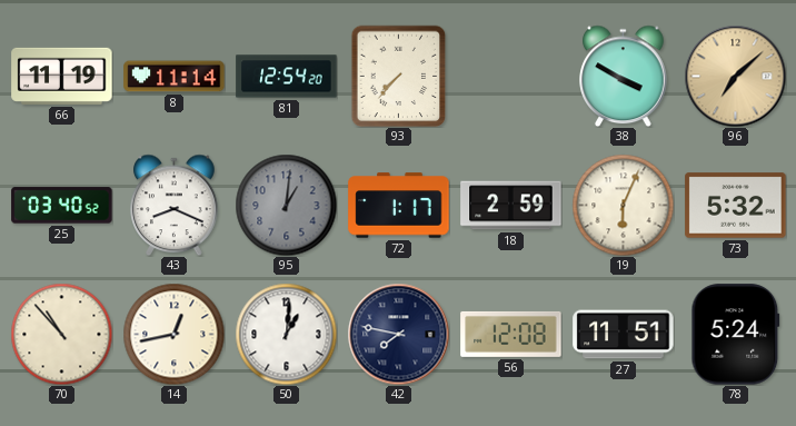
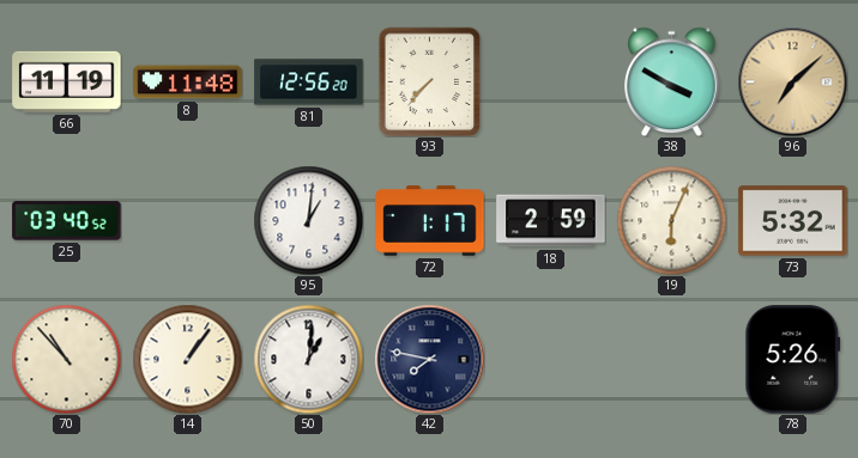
8: 11:14 -> 11:48 (188, 83)
81: 12:54 -> 12:56 (309, 83)
43: 8:19 -> none (175, 205)
95 dial: grey -> white (308, 220)
14: 12:43 -> 1:06 (187, 359)
56: 12:08 -> none (511, 334)
27: 11:51 -> none (624, 335)
78: 5:24 -> 5:26 (793, 360)
